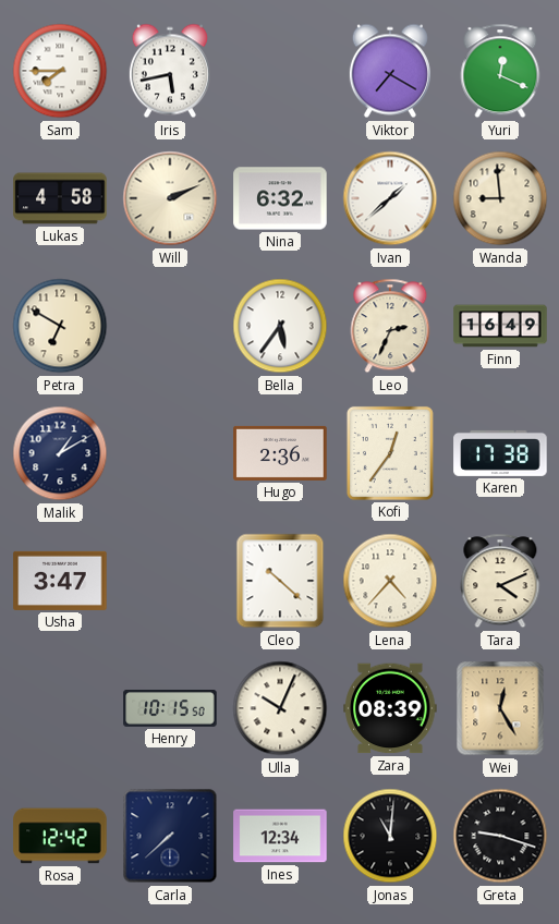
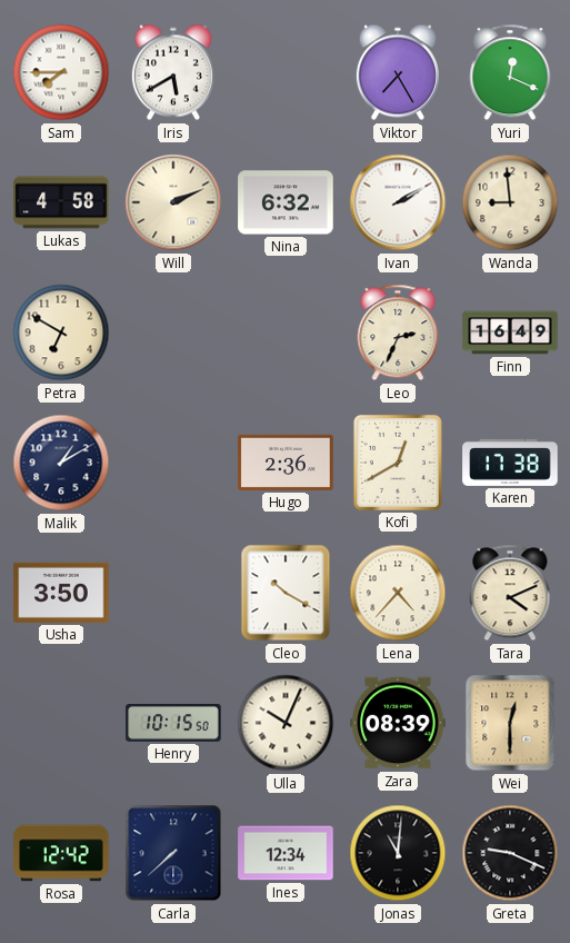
Iris: 5:43 -> 5:40 (173, 72)
Viktor: 7:20 -> 7:25 (398, 72)
Ivan: 1:38 -> 2:10 (398, 202)
Bella: 5:36 -> none (280, 326)
Kofi: 12:36 -> 12:40 (398, 463)
Usha: 3:47 -> 3:50 (61, 593)
Cleo: 10:22 -> 10:20 (286, 593)
Wei: 12:25 -> 12:30 (510, 723)
Greta: 9:18 -> 9:19 (510, 853)
